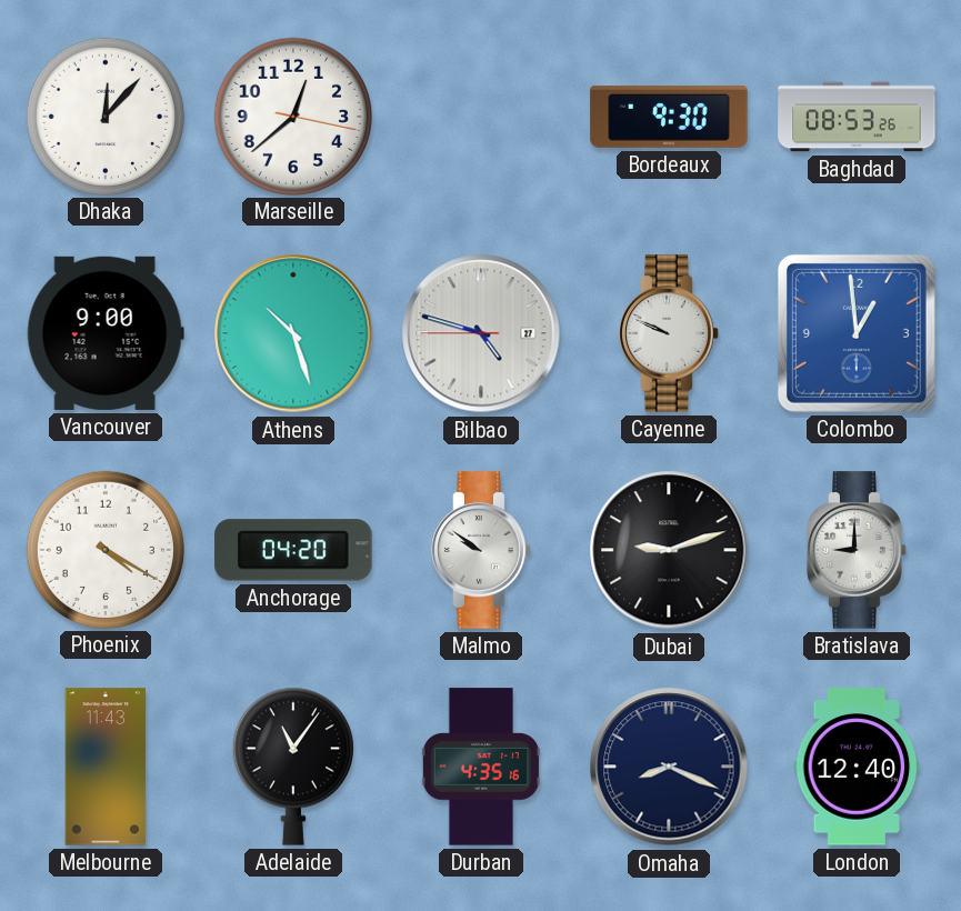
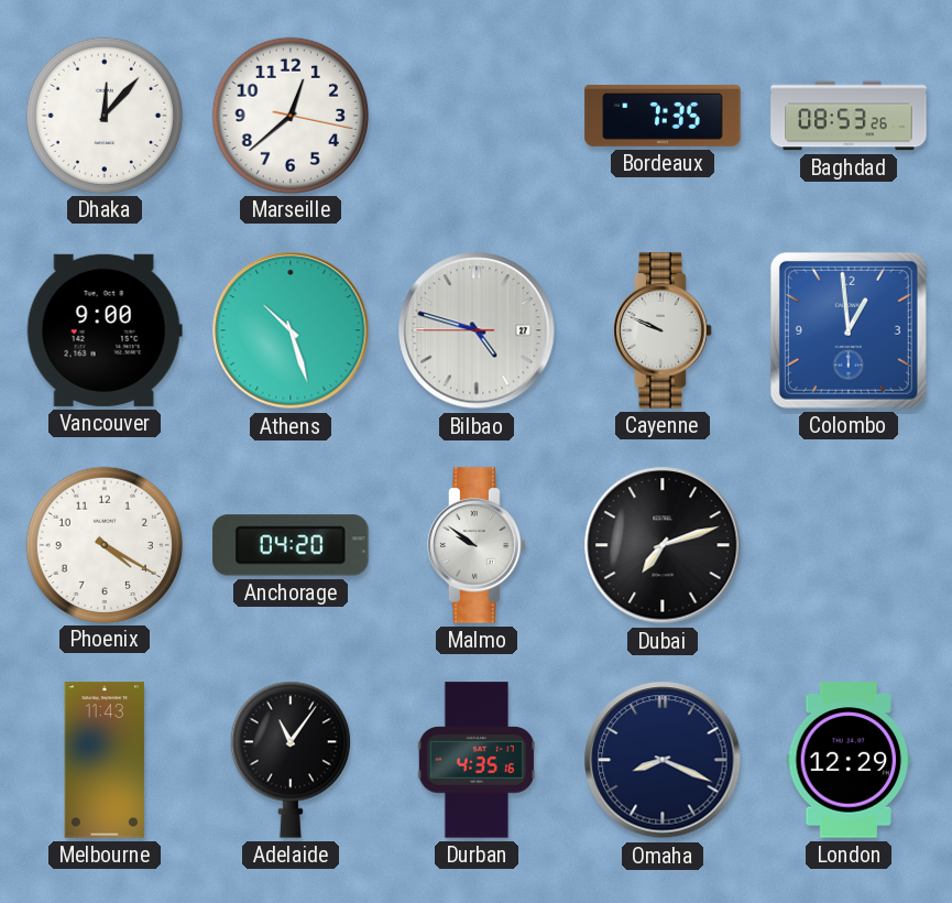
Bordeaux: 9:30 -> 7:35 (663, 116)
Dubai: 9:12 -> 7:12 (663, 545)
Bratislava: 9:00 -> none (857, 550)
London: 12:40 -> 12:29 (849, 760)
